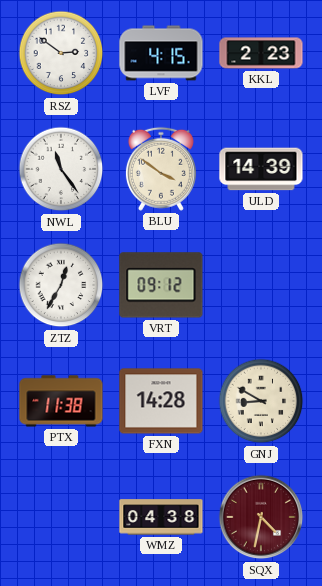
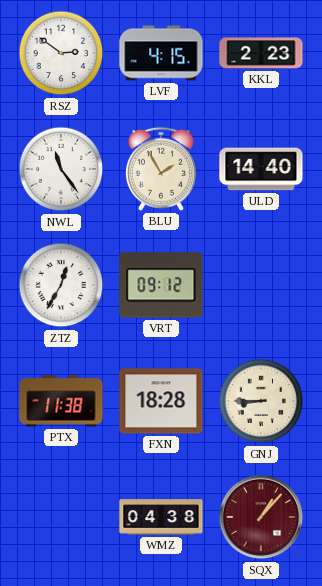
BLU: 3:51 -> 1:55 (161, 169)
ULD: 14:39 -> 14:40 (261, 169)
FXN: 14:28 -> 18:28 (161, 401)
GNJ: 8:50 -> 8:45 (261, 401)
SQX: 4:32 -> 1:07 (261, 517)
